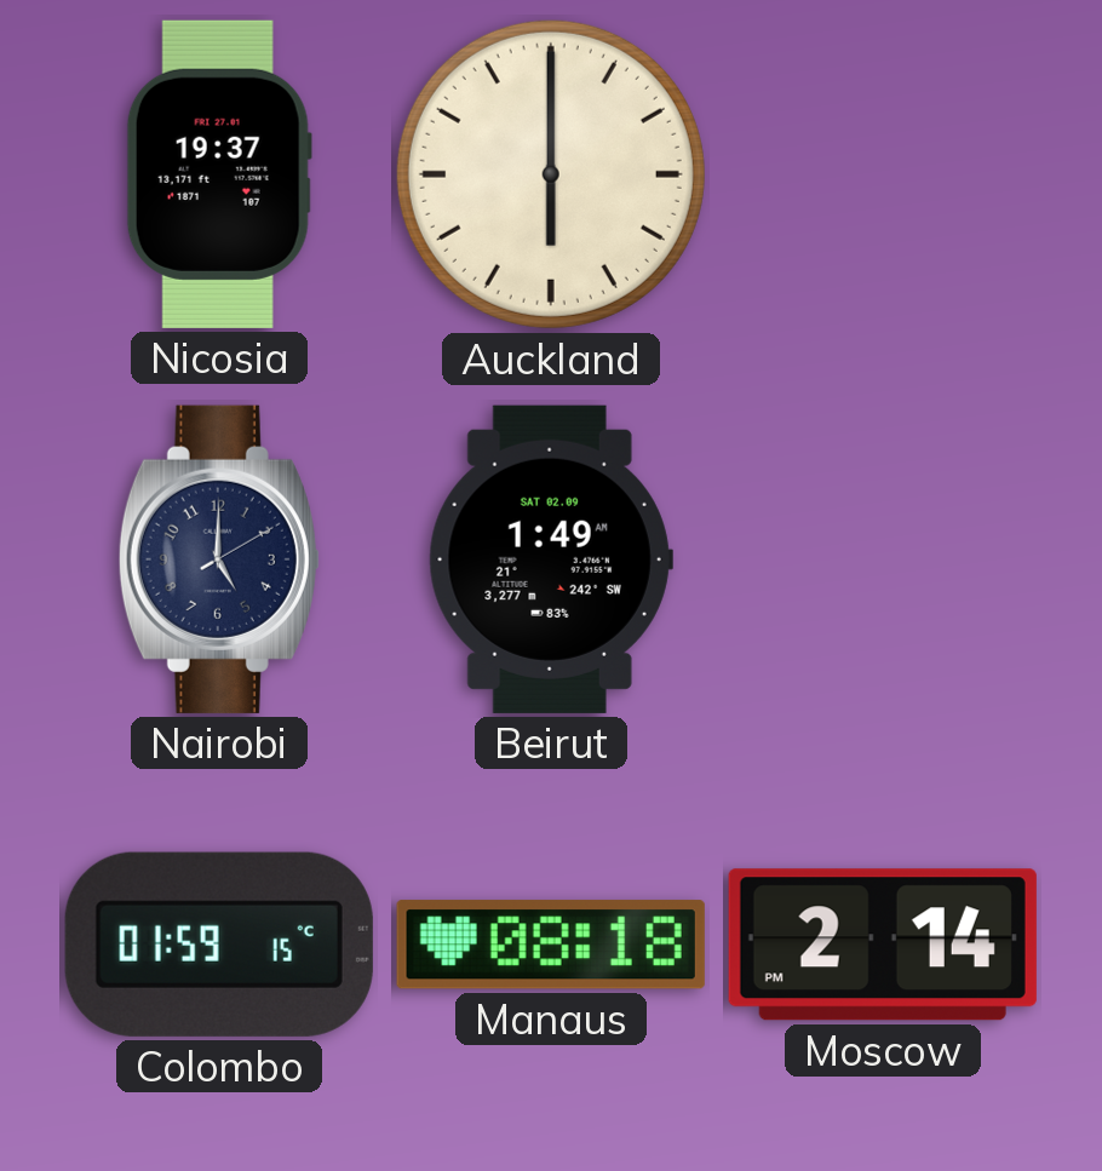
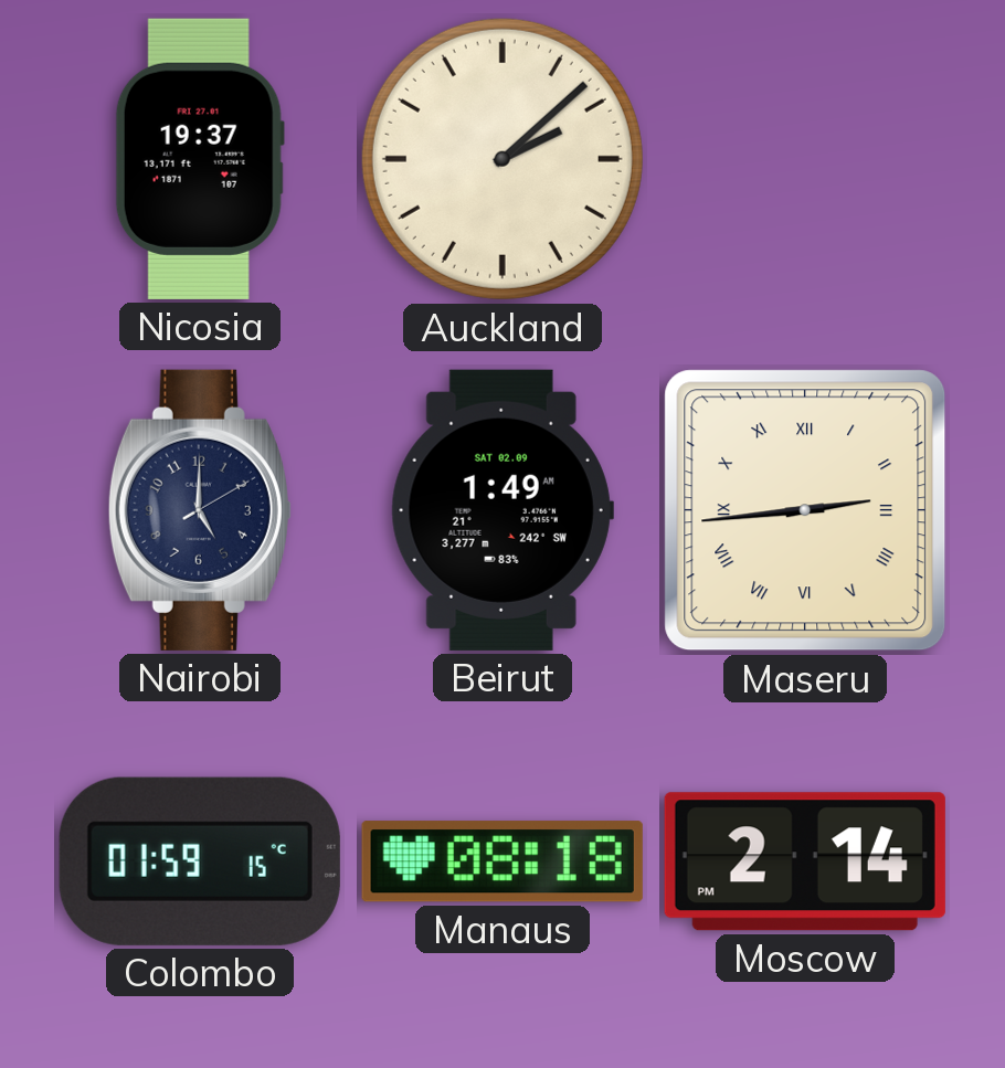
Auckland: 6:00 -> 2:08 (503, 159)
Maseru: none -> 2:44 (805, 510)
